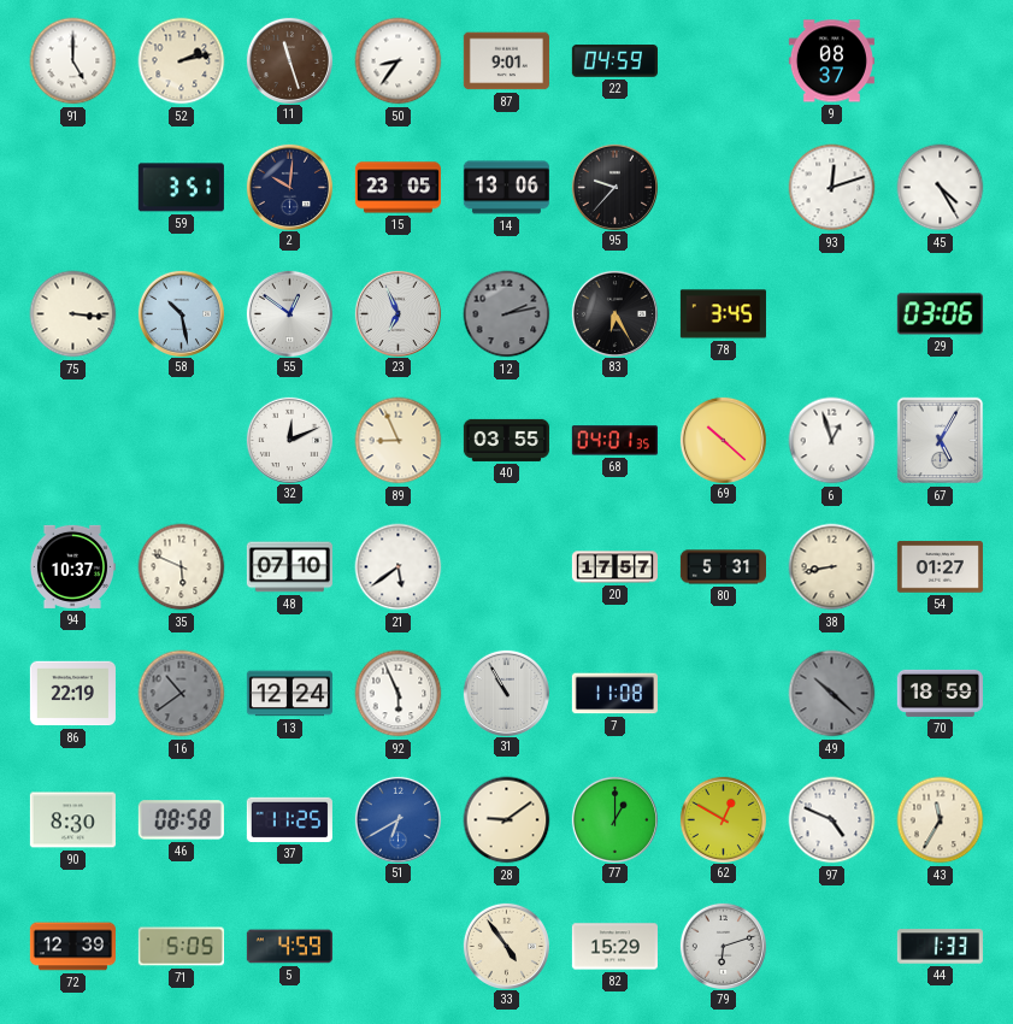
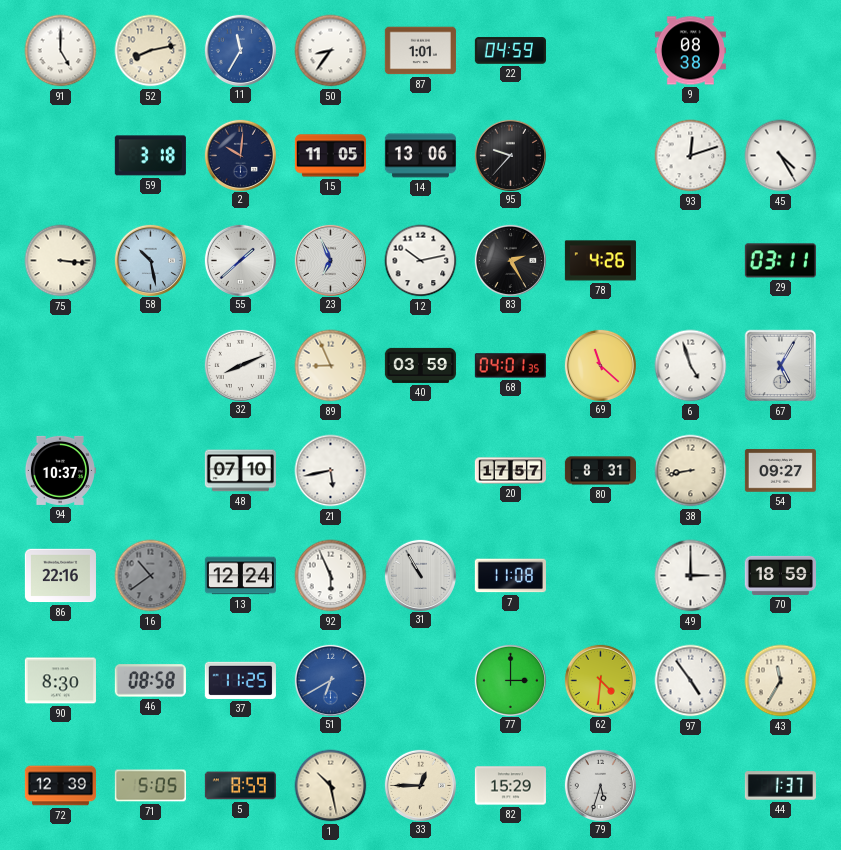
52: 2:13 -> 8:13 (151, 51)
11: 11:27 -> 11:35 (240, 50)
11 dial: brown -> blue (240, 50)
87: 9:01 -> 1:01 (420, 51)
9: 08:37 -> 08:38 (690, 51)
59: 3:51 -> 3:18 (150, 156)
15: 23:05 -> 11:05 (330, 156)
55: 12:51 -> 1:38 (240, 260)
12: 2:13 -> 10:13 (421, 261)
12 dial: grey -> white (421, 261)
83: 6:25 -> 2:25 (510, 260)
78: 3:45 -> 4:26 (600, 261)
29: 03:06 -> 03:11 (780, 261)
32: 12:11 -> 8:11 (240, 365)
40: 03:55 -> 03:59 (420, 365)
69: 10:22 -> 11:22 (600, 365)
6: 12:57 -> 4:57 (691, 366)
35: 5:49 -> none (182, 567)
21: 5:39 -> 5:43 (331, 471)
80: 5:31 -> 8:31 (600, 471)
54: 01:27 -> 09:27 (780, 471)
86: 22:19 -> 22:16 (60, 576)
49: 10:22 -> 3:00 (691, 576)
49 dial: grey -> white (691, 576)
28: 9:09 -> none (507, 820)
77: 1:00 -> 3:00 (510, 680)
62: 12:50 -> 4:31 (600, 680)
97: 4:49 -> 4:54 (691, 681)
5: 4:59 -> 8:59 (240, 786)
1: none -> 10:28 (331, 786)
33: 4:54 -> 12:45 (420, 785)
79: 6:12 -> 5:33 (600, 785)
44: 1:33 -> 1:37 (780, 786)
